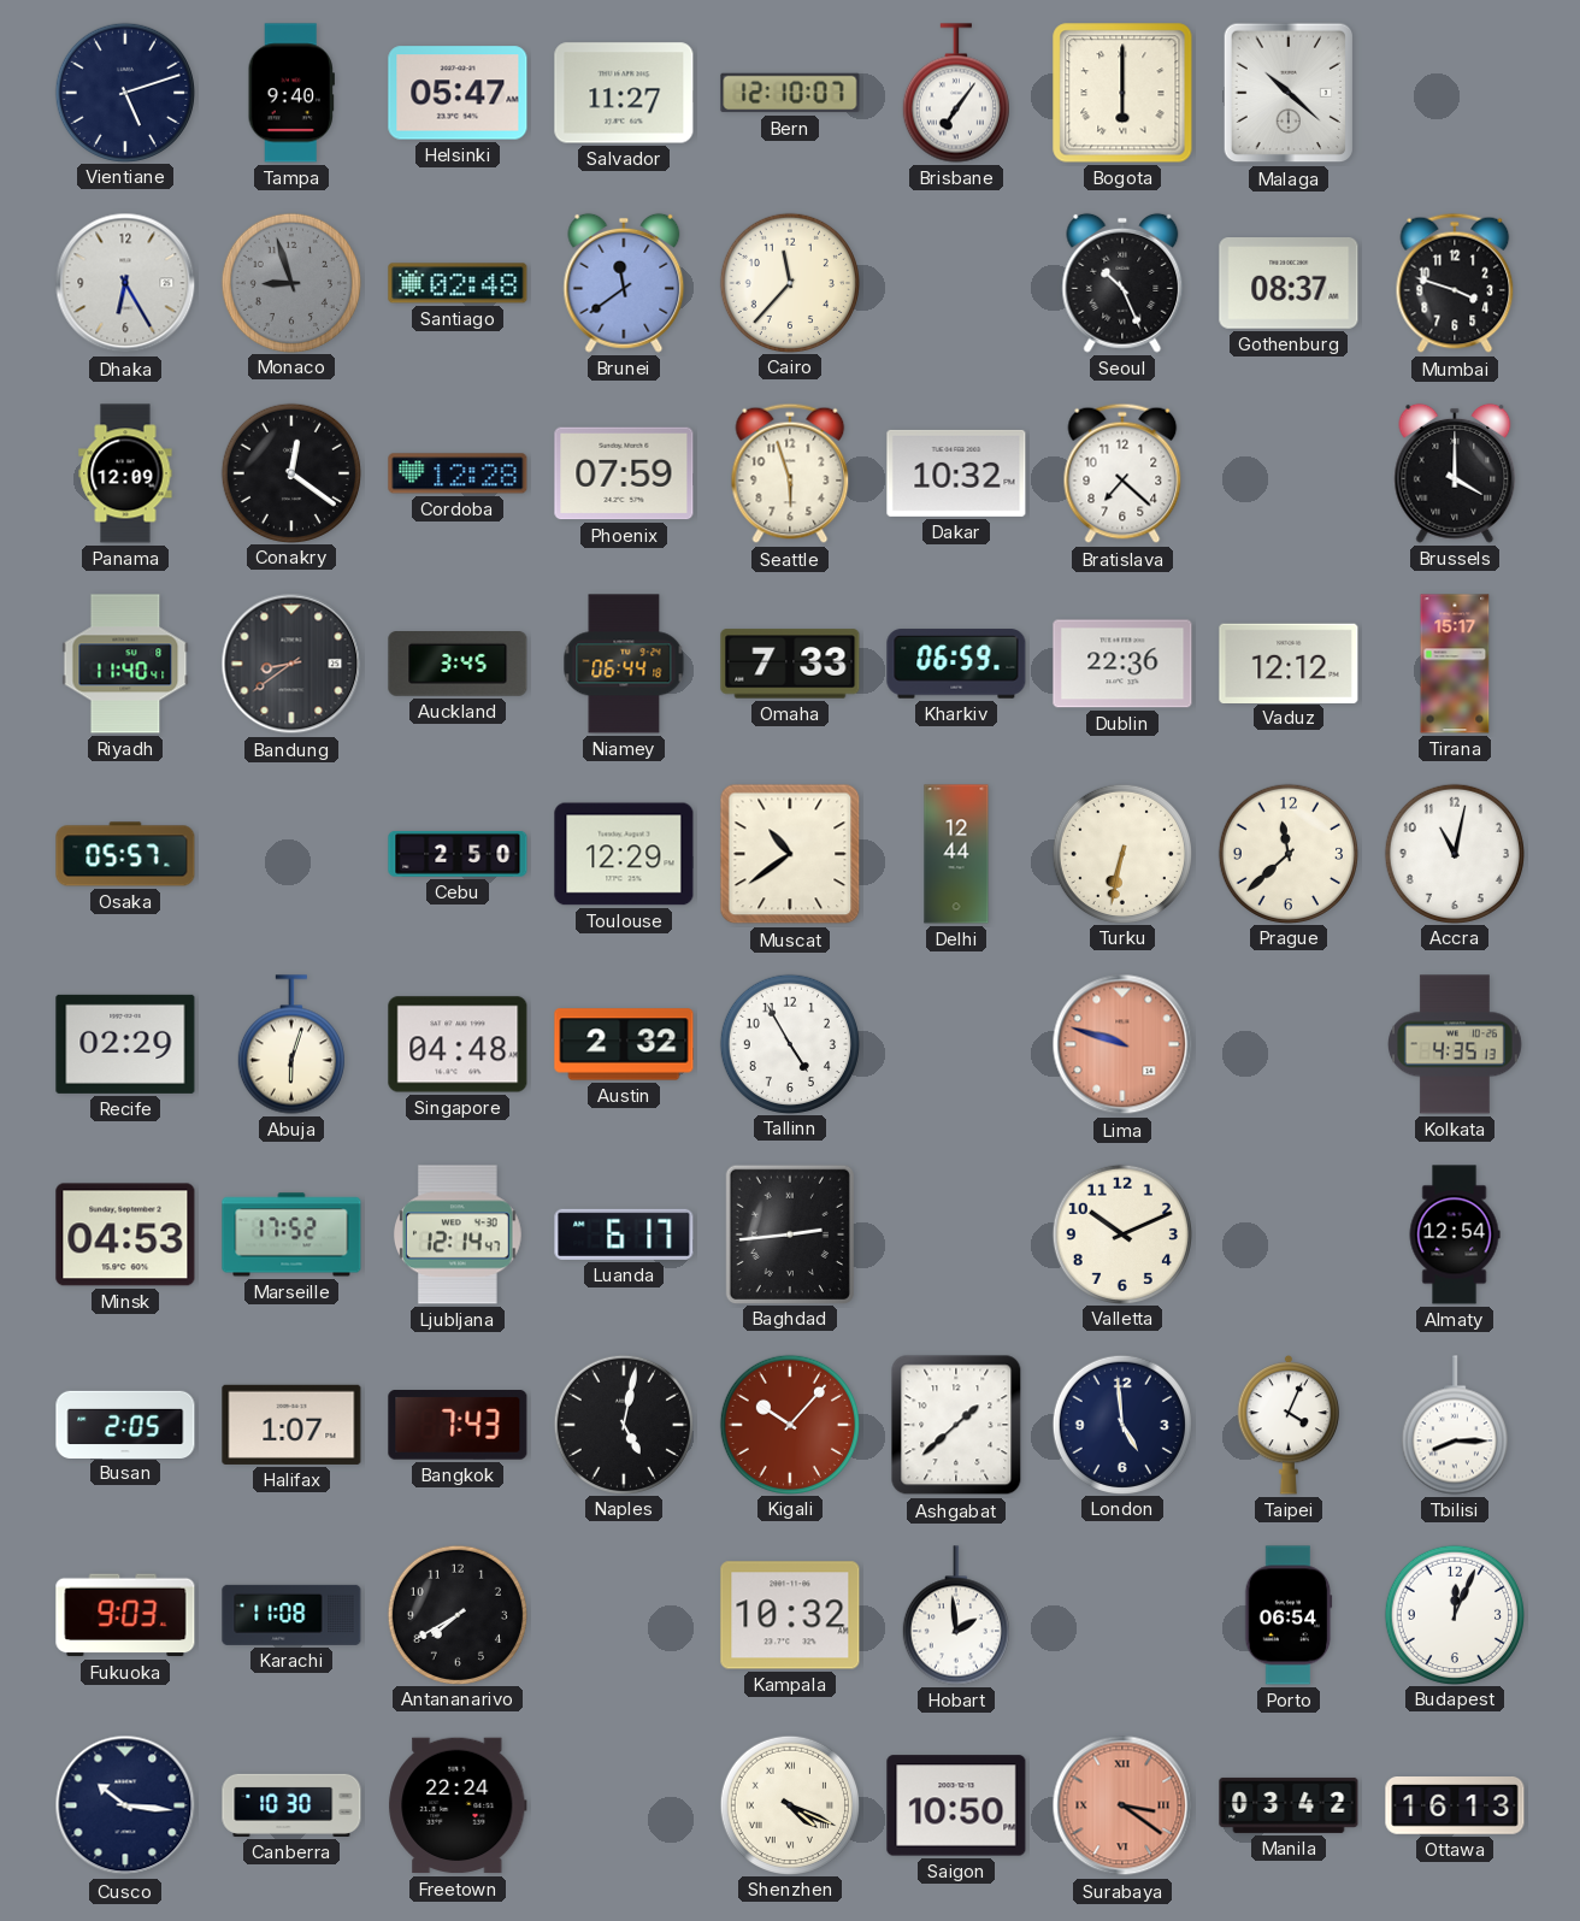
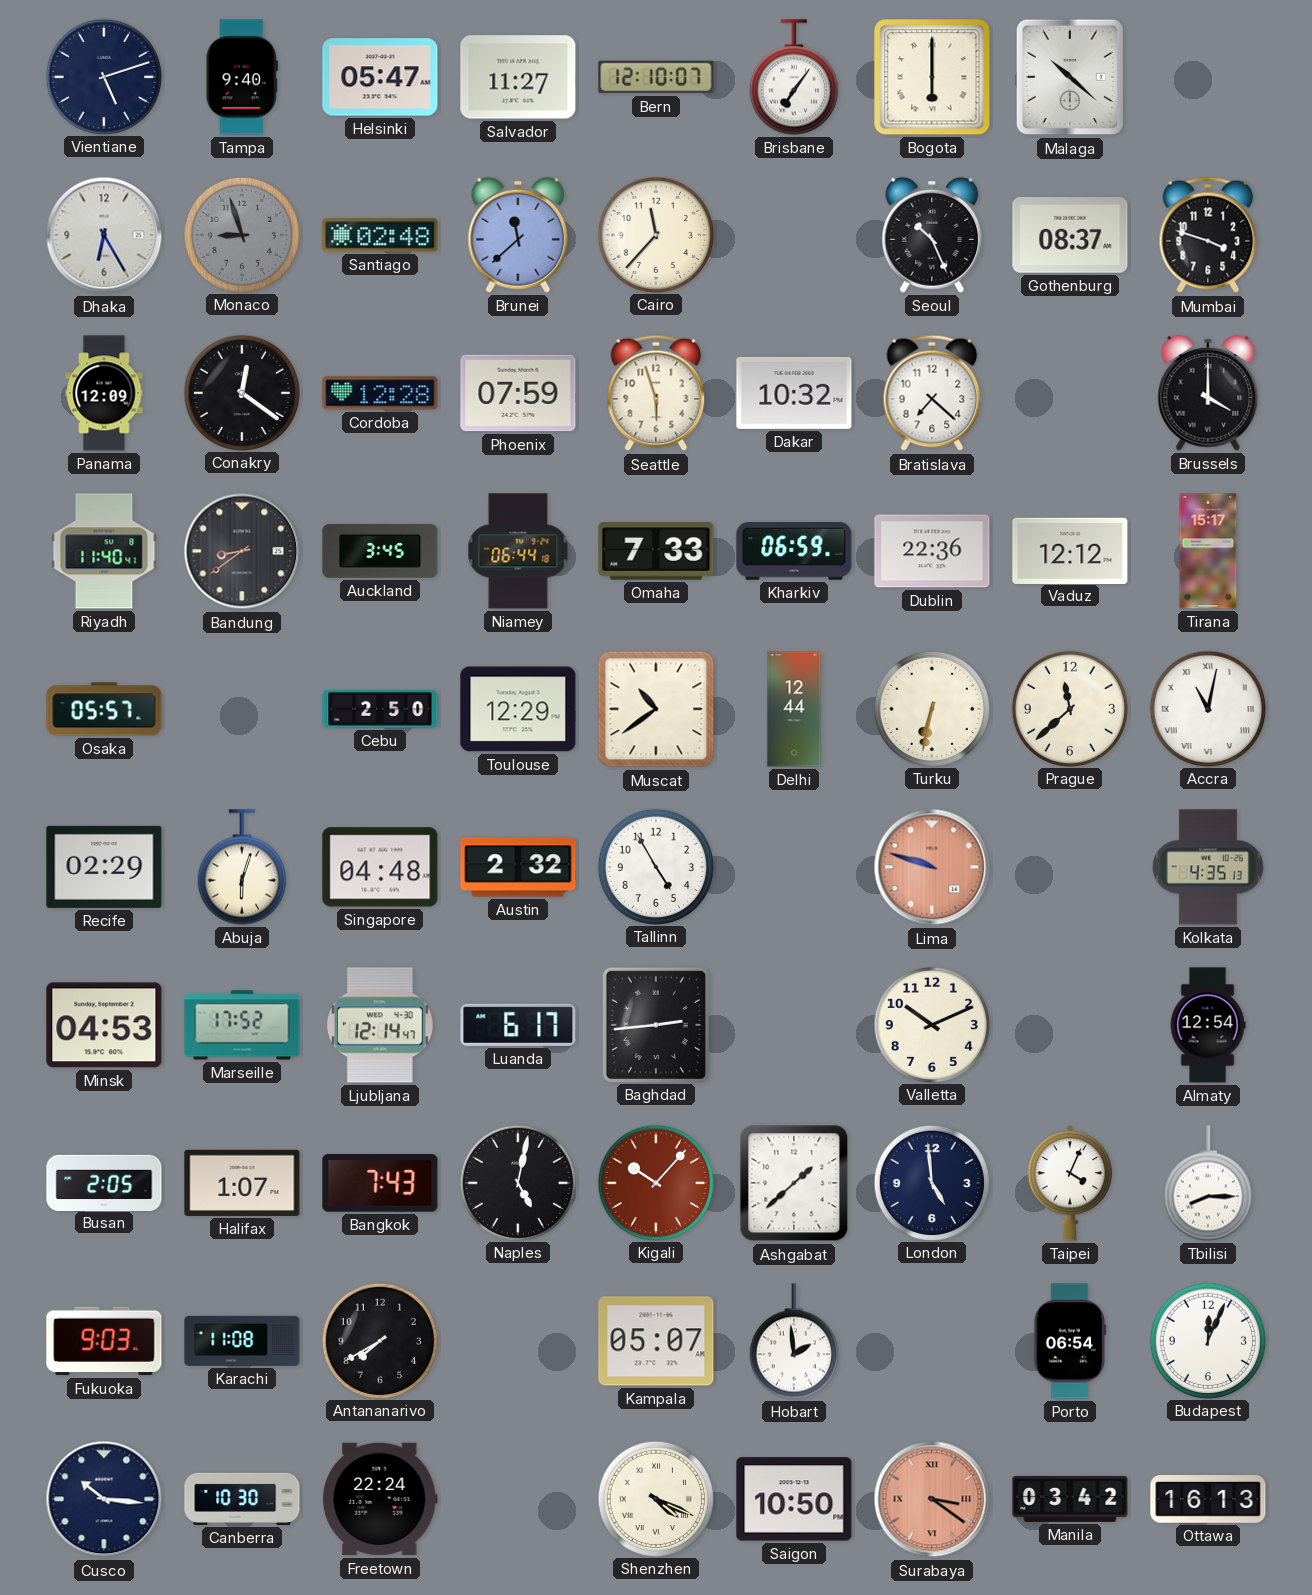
Brunei: 11:39 -> 11:38 (518, 235)
Accra numerals: Arabic -> Roman (1207, 708)
Kampala: 10:32 -> 05:07 (656, 1341)
